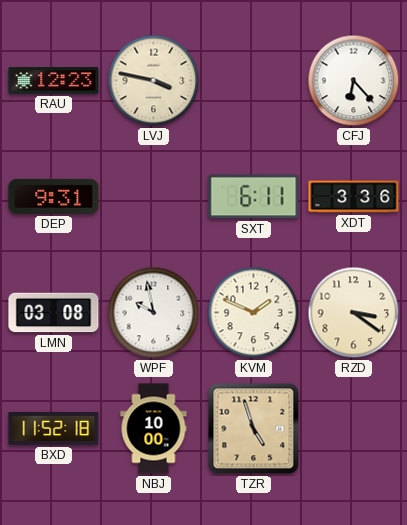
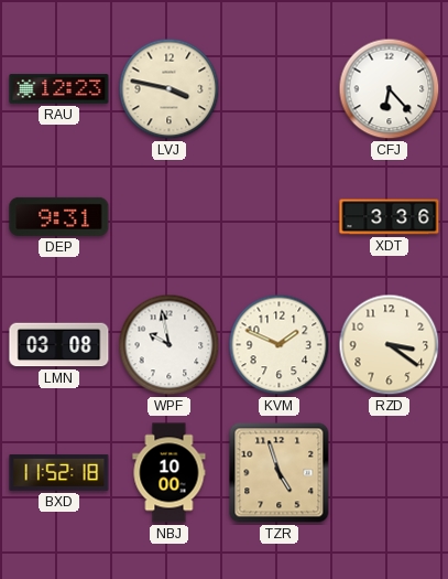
SXT: 6:11 -> none (254, 197)
